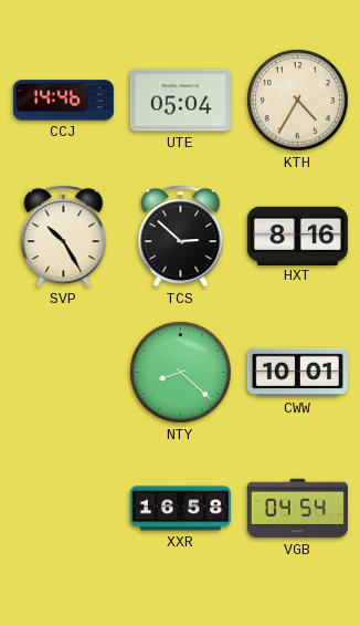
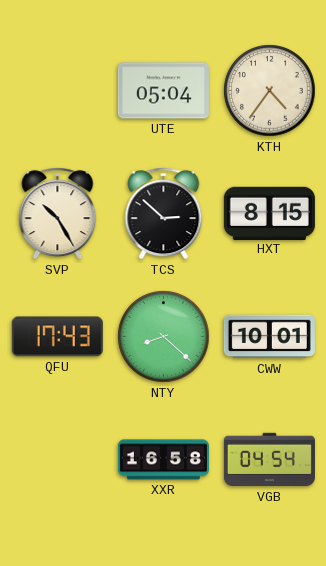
CCJ: 14:46 -> none (63, 101)
KTH: 4:35 -> 4:36 (270, 91)
HXT: 8:16 -> 8:15 (269, 213)
QFU: none -> 17:43 (57, 337)
